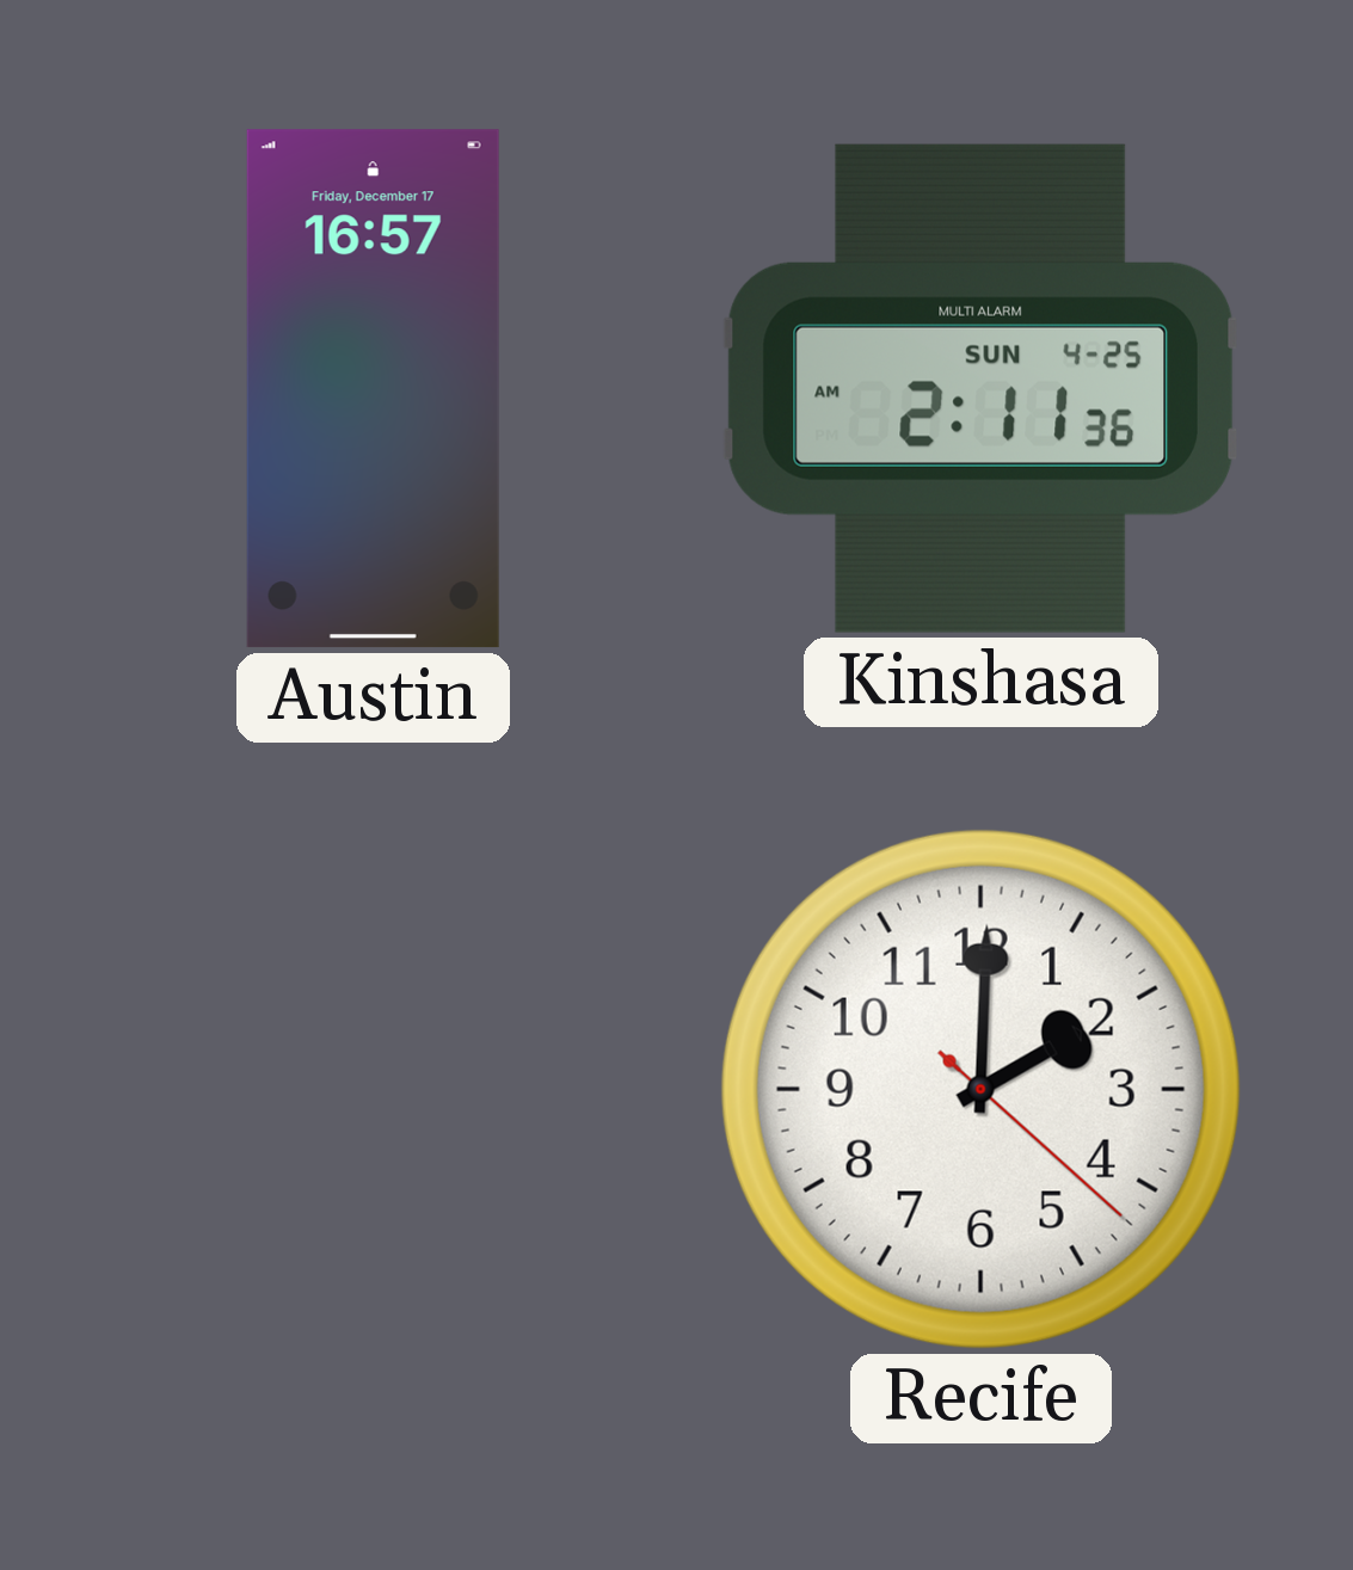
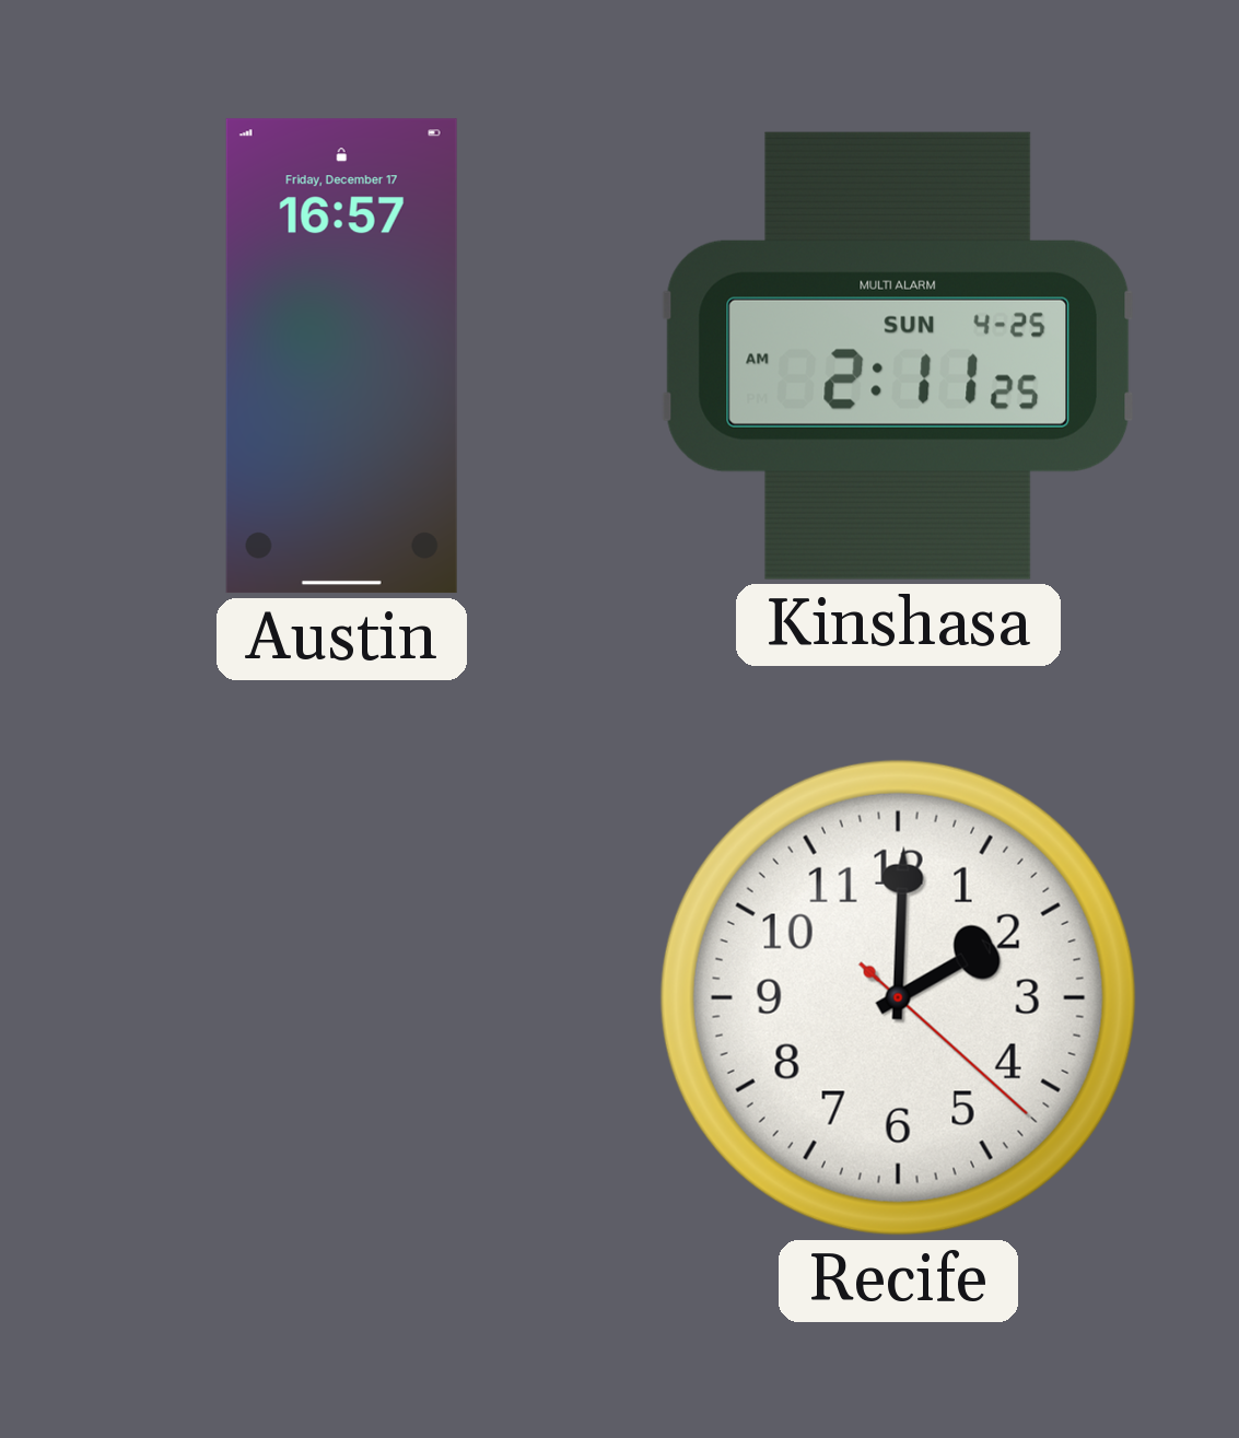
Kinshasa: 2:11:36 AM -> 2:11:25 AM (897, 355)
